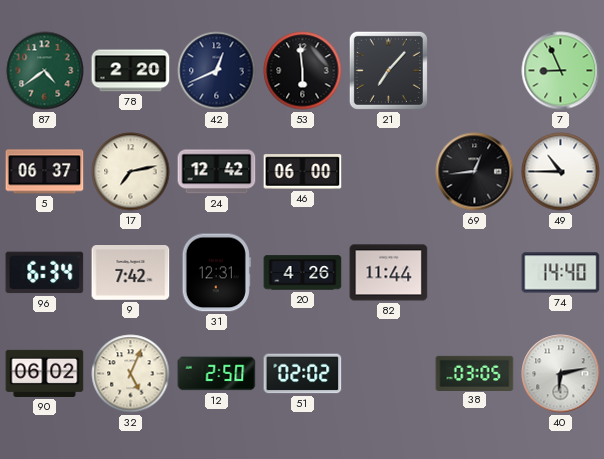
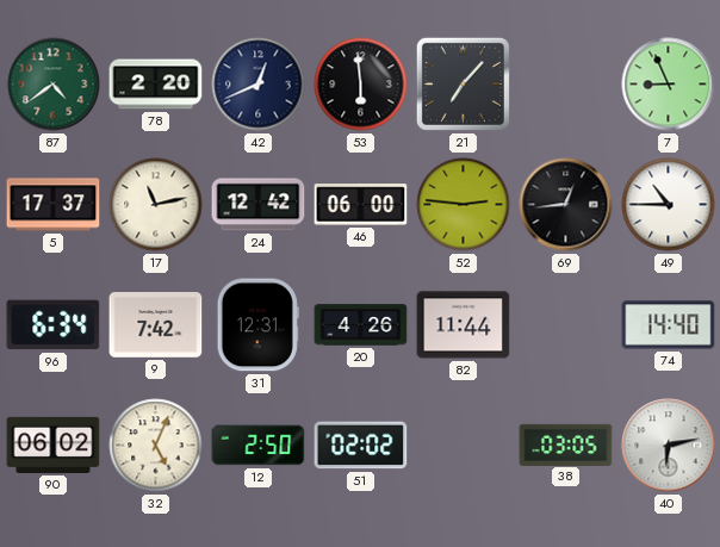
5: 06:37 -> 17:37 (54, 205)
17: 7:13 -> 11:13 (156, 205)
52: none -> 2:46 (464, 205)
